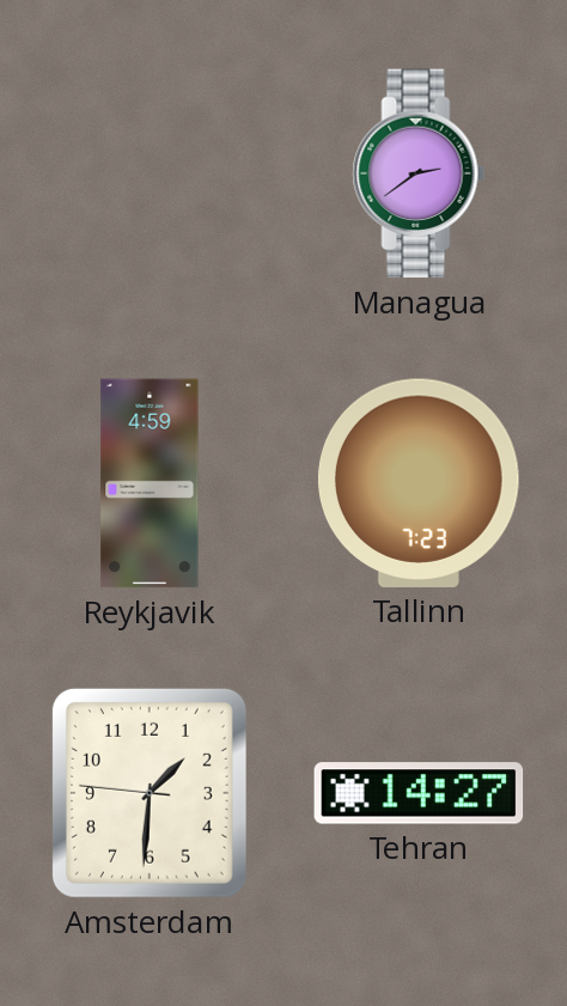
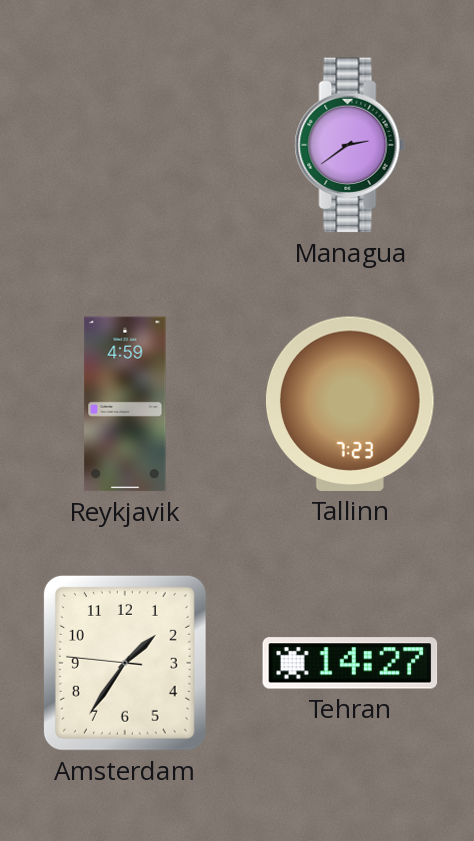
Amsterdam: 1:30 -> 1:35 (125, 663)
